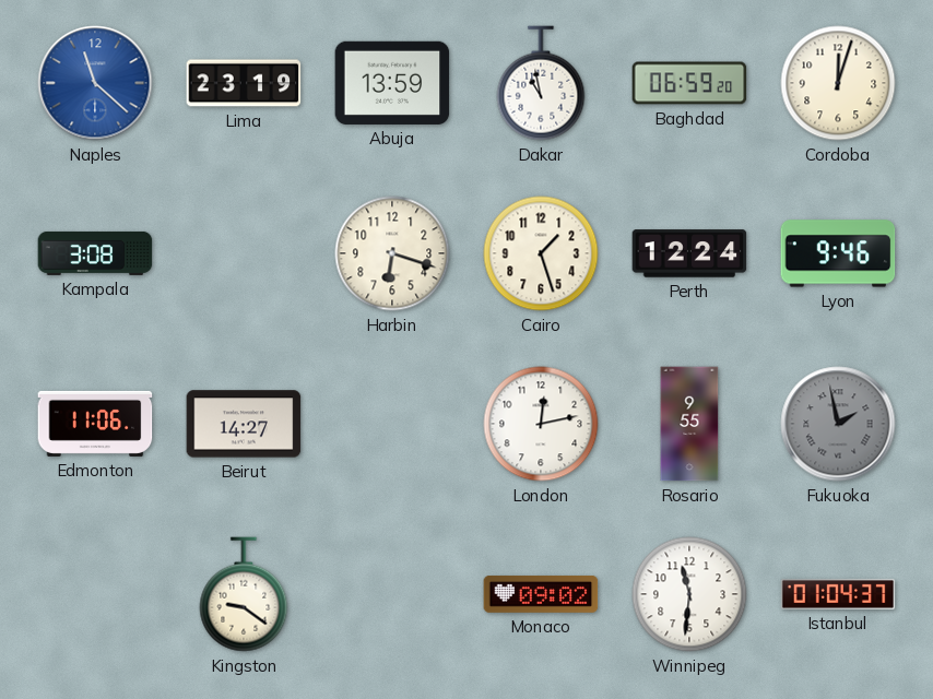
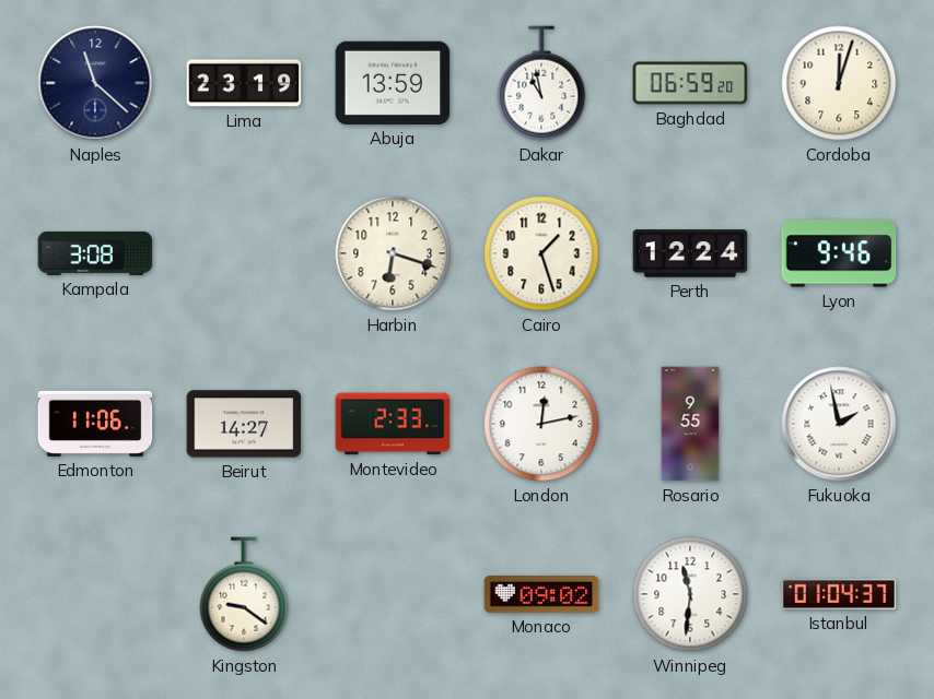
Naples dial: blue -> navy (95, 83)
Montevideo: none -> 2:33 (393, 424)
Fukuoka dial: grey -> white (839, 424)
